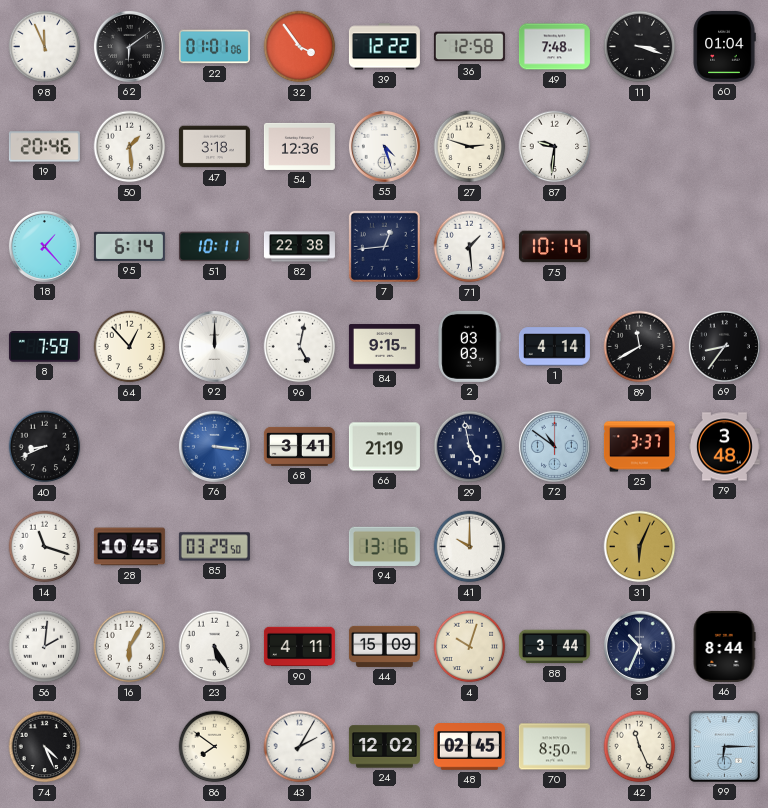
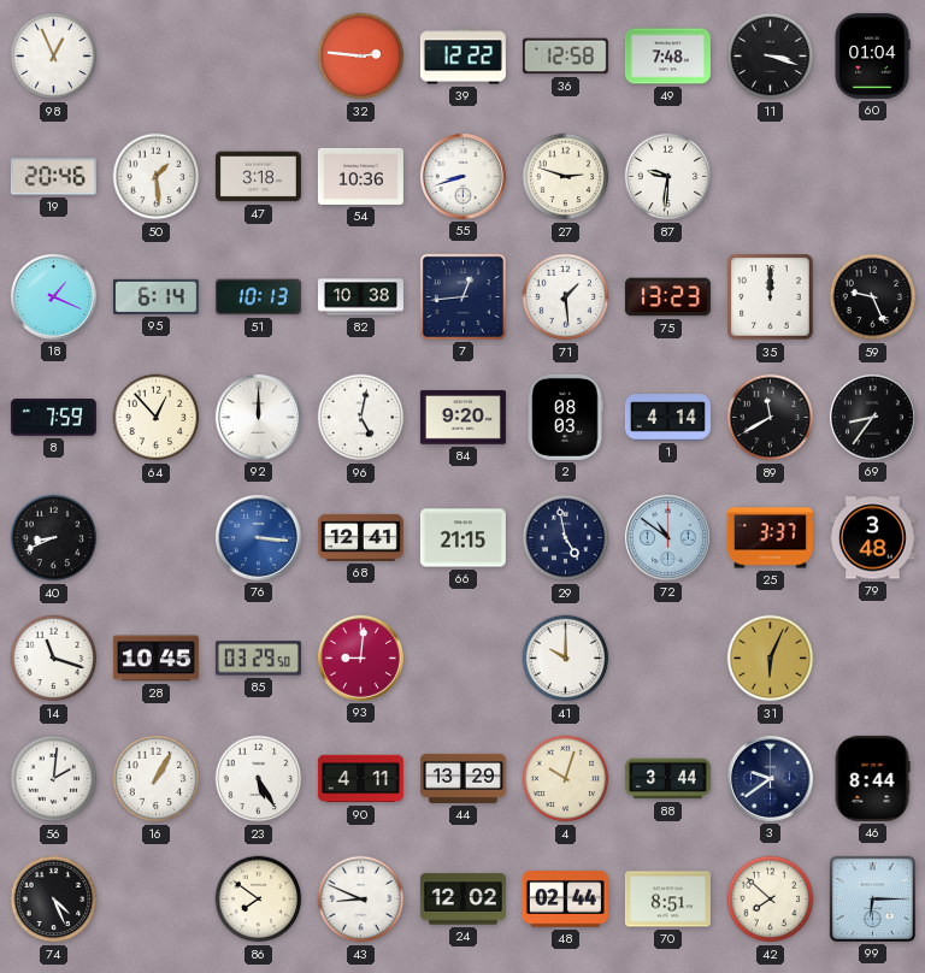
98: 11:56 -> 12:56 (54, 57)
62: 6:09 -> none (129, 46)
22: 01:01 -> none (214, 47)
32: 3:54 -> 2:46 (361, 57)
54: 12:36 -> 10:36 (360, 176)
55: 4:27 -> 8:42 (462, 176)
18: 1:23 -> 1:19 (53, 296)
51: 10:11 -> 10:13 (258, 297)
82: 22:38 -> 10:38 (360, 297)
75: 10:14 -> 13:23 (667, 297)
35: none -> 12:00 (771, 297)
59: none -> 9:26 (873, 297)
84: 9:15 -> 9:20 (462, 418)
2: 03:03 -> 08:03 (565, 417)
68: 3:41 -> 12:41 (360, 537)
66: 21:19 -> 21:15 (462, 538)
93: none -> 9:01 (360, 657)
94: 13:16 -> none (384, 546)
16: 6:05 -> 1:05 (157, 779)
44: 15:09 -> 13:29 (462, 778)
3: 10:34 -> 9:39 (770, 778)
43: 2:05 -> 8:49 (361, 900)
48: 02:45 -> 02:44 (565, 900)
70: 8:50 -> 8:51 (667, 900)
42: 11:26 -> 7:52 (771, 900)
